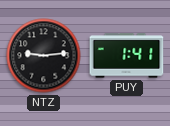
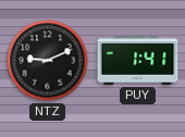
NTZ: 9:14 -> 9:11 (48, 61)
